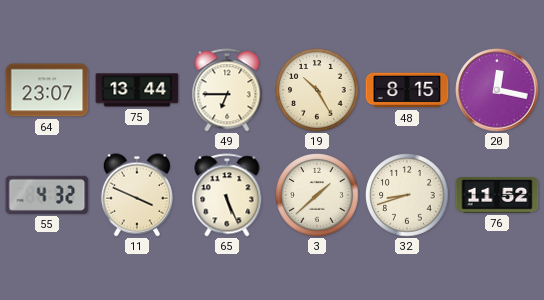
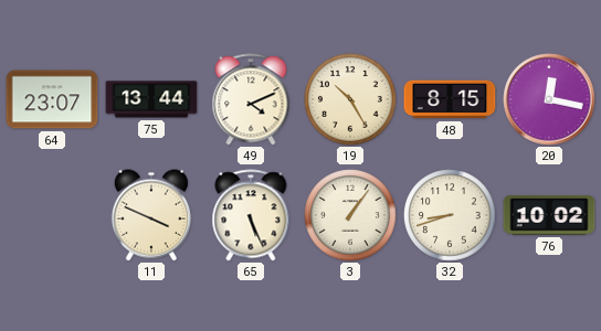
49: 6:45 -> 4:11 (251, 99)
55: 4:32 -> none (47, 195)
3: 1:38 -> 1:06 (350, 215)
76: 11:52 -> 10:02 (549, 216)
